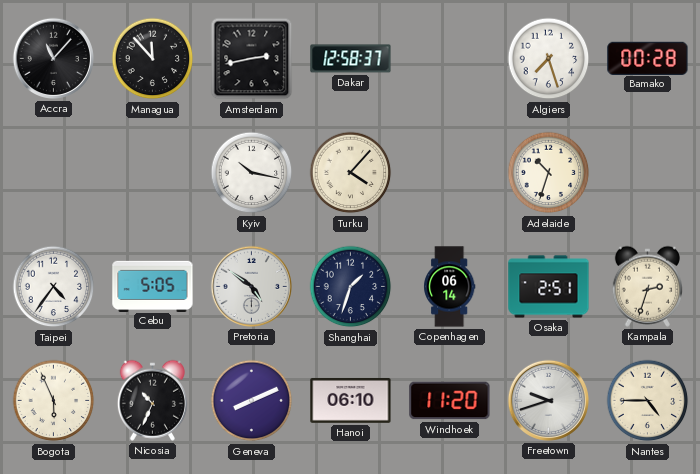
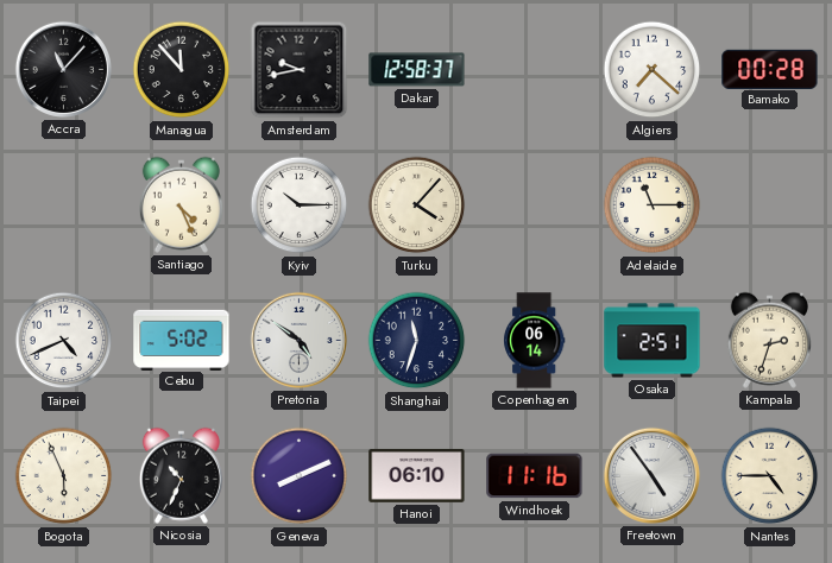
Amsterdam: 2:43 -> 9:43 (300, 70)
Algiers: 7:27 -> 7:22 (653, 70)
Santiago: none -> 4:26 (181, 204)
Kyiv: 10:17 -> 10:15 (300, 205)
Adelaide: 10:33 -> 11:15 (653, 205)
Taipei: 4:36 -> 4:41 (64, 341)
Cebu: 5:05 -> 5:02 (182, 340)
Shanghai: 1:33 -> 11:33 (417, 341)
Windhoek: 11:20 -> 11:16 (535, 476)
Freetown: 9:42 -> 4:54 (651, 475)
